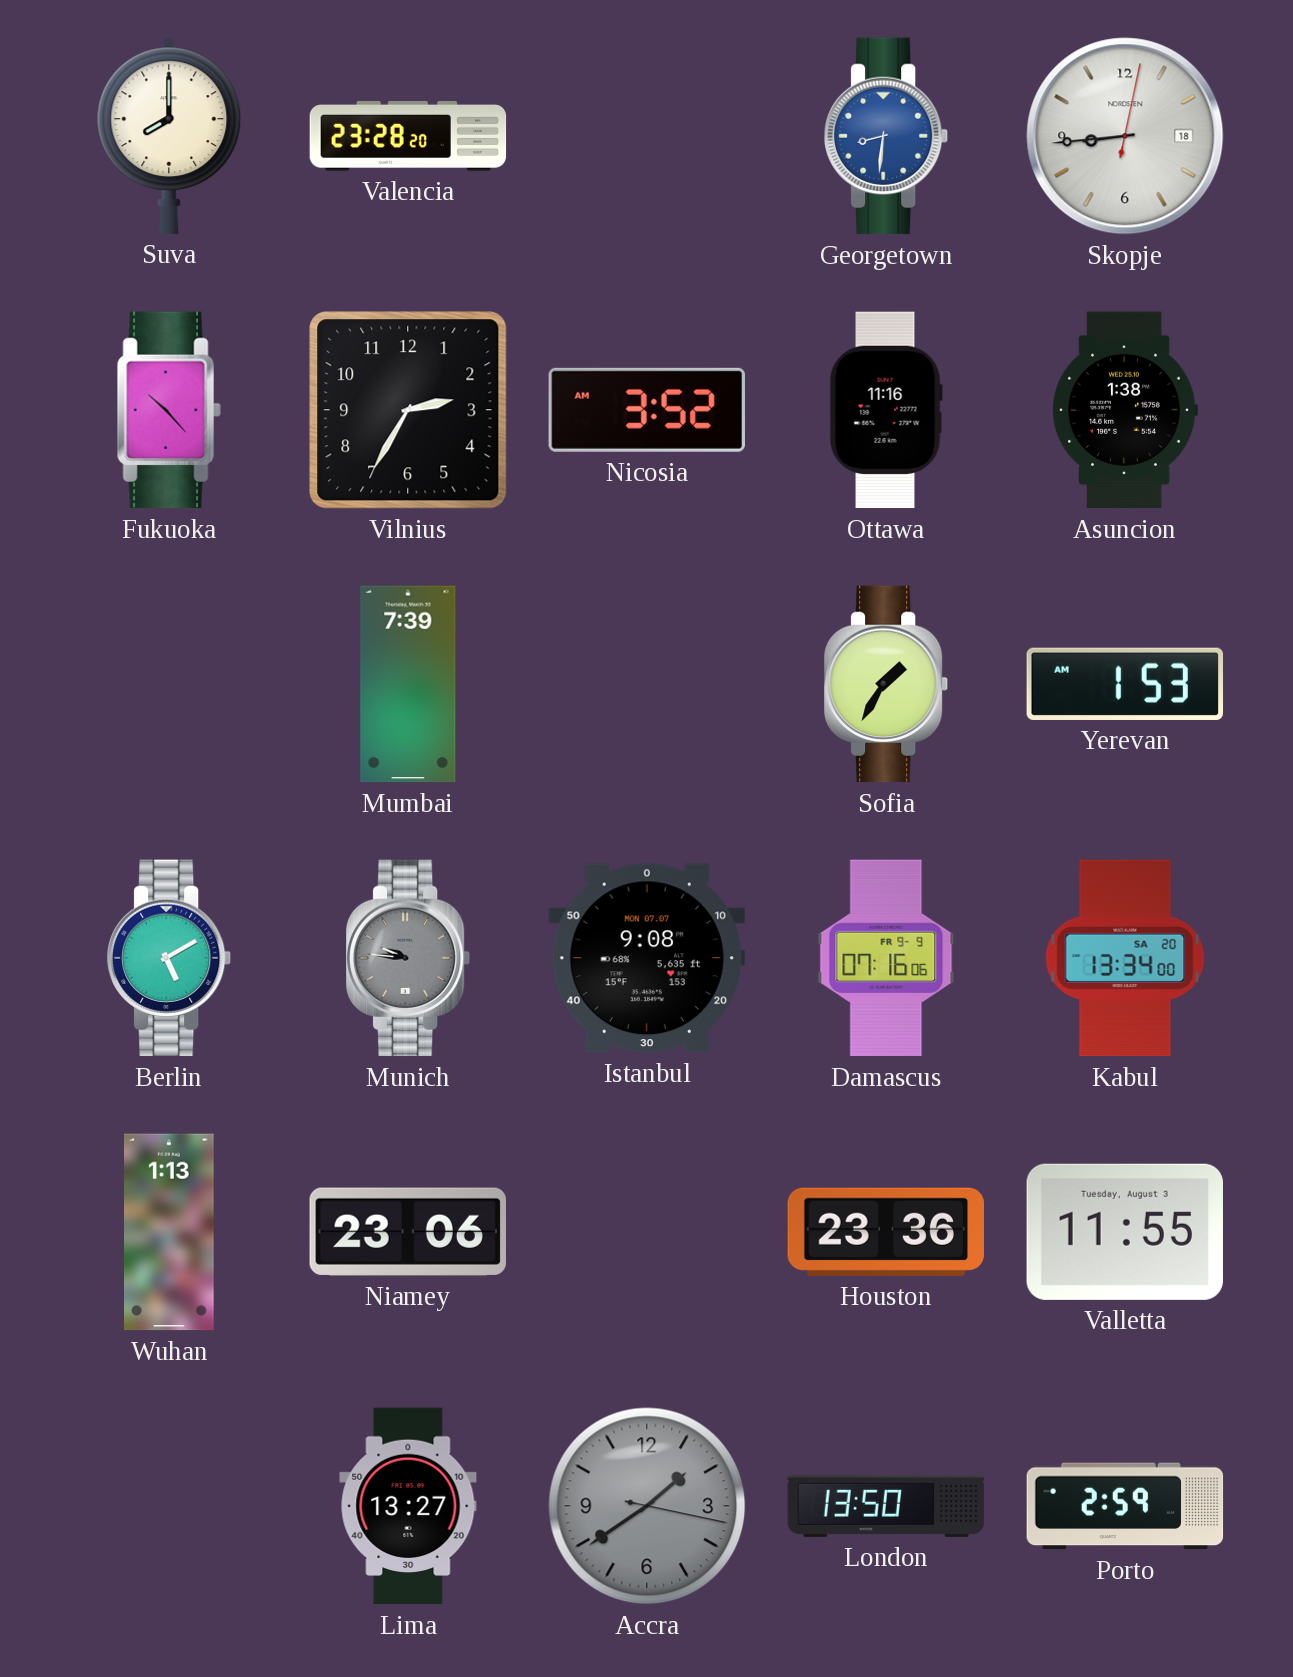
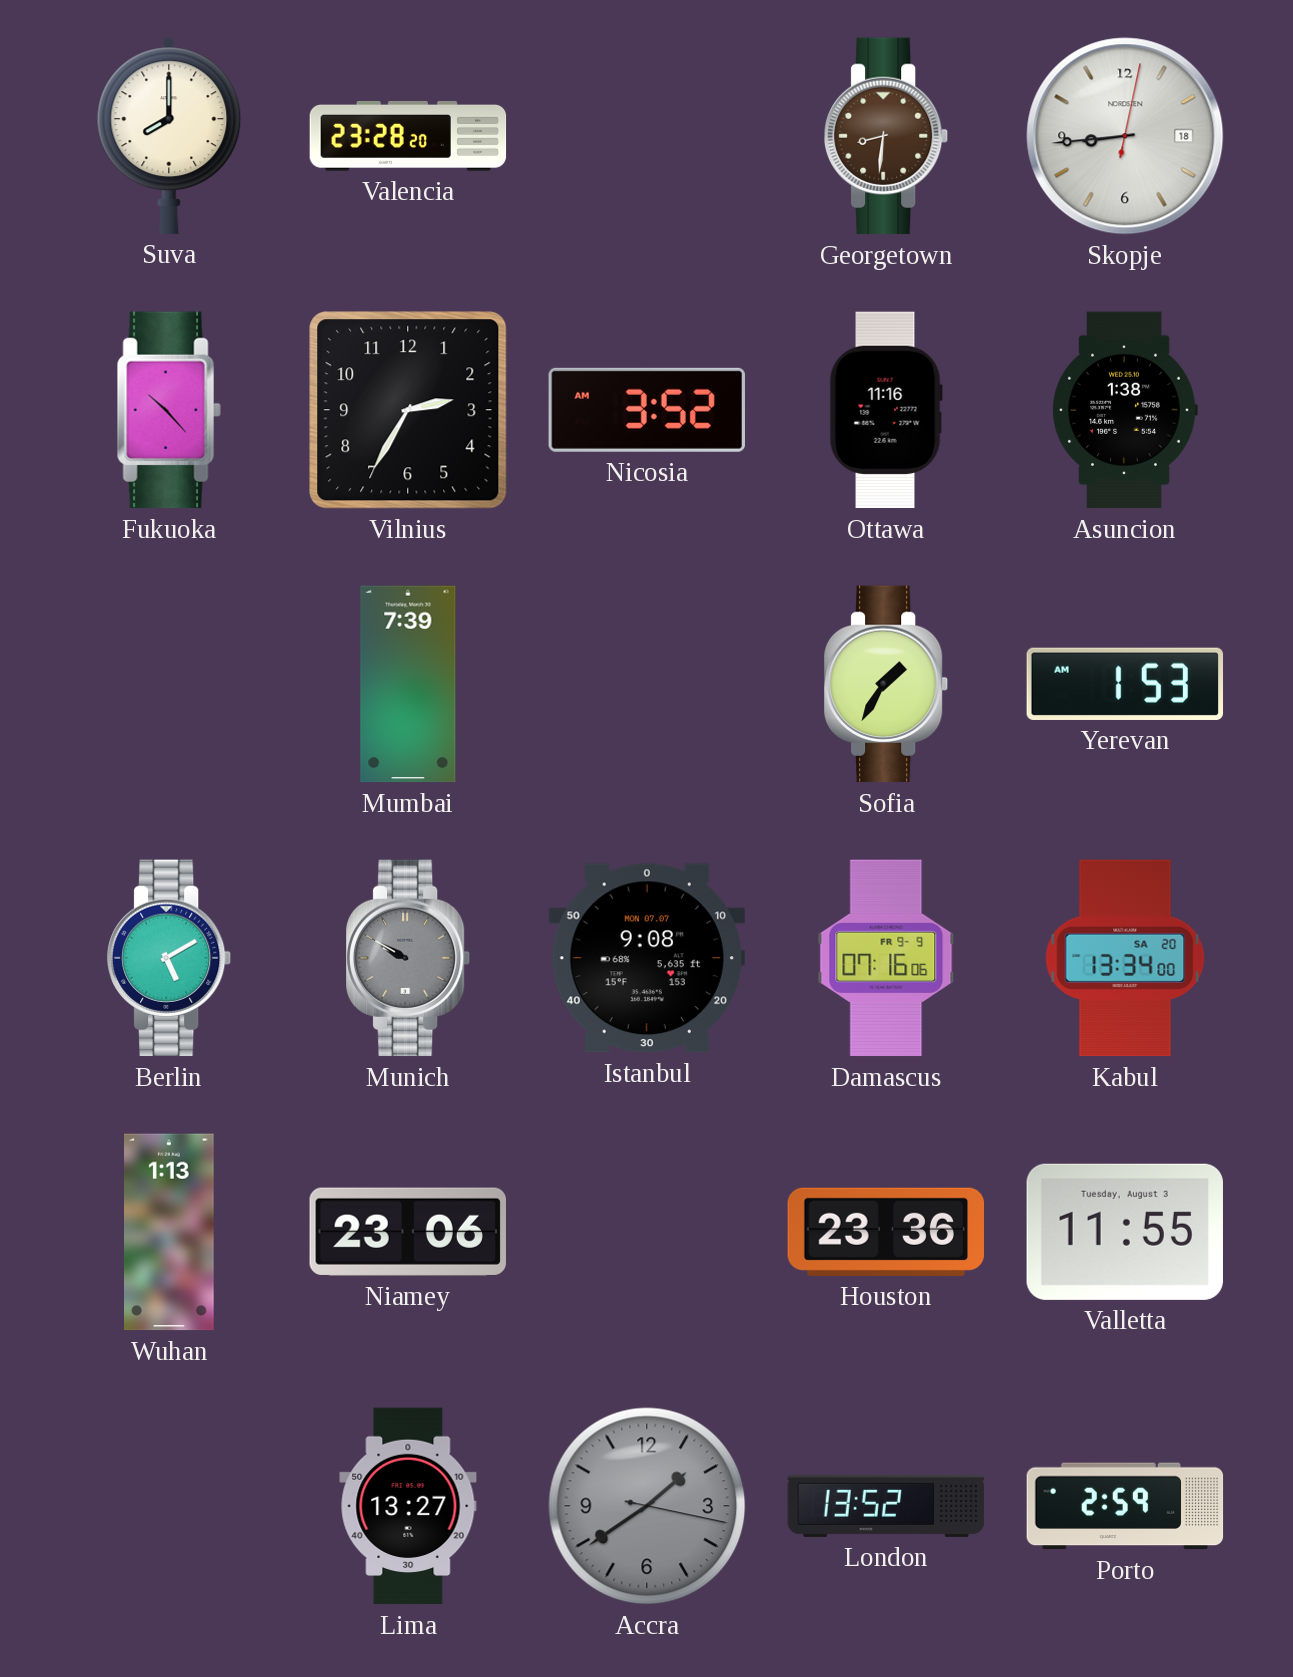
Georgetown dial: blue -> brown (887, 136)
Munich: 9:46 -> 9:50 (409, 958)
London: 13:50 -> 13:52 (886, 1506)
